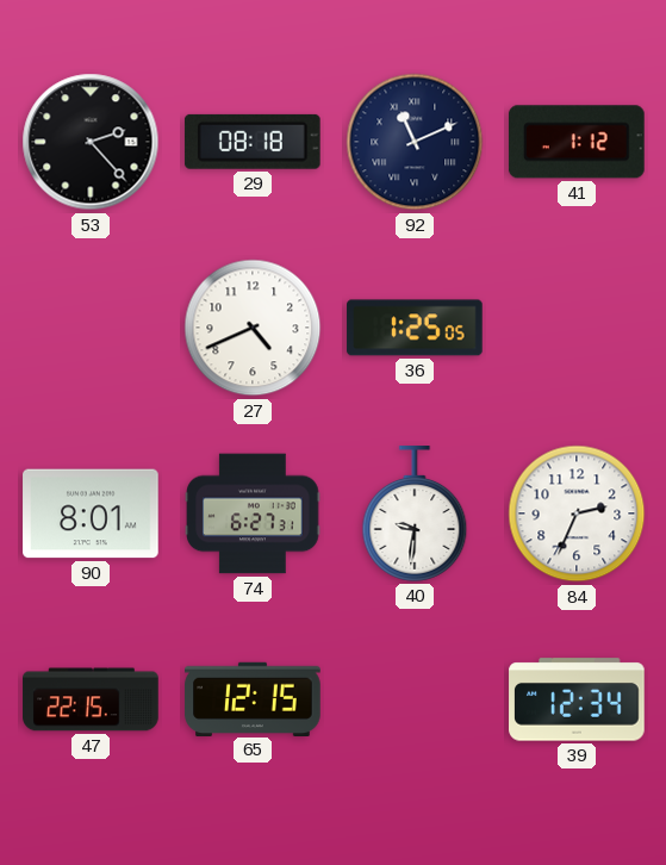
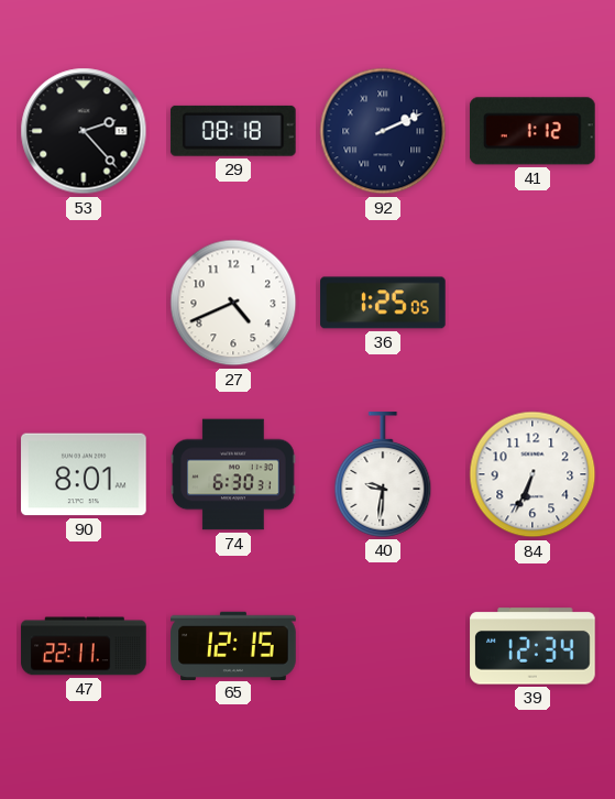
92: 11:11 -> 2:11 (383, 131)
74: 6:27 -> 6:30 (233, 474)
84: 2:34 -> 6:34 (532, 474)
47: 22:15 -> 22:11 (84, 646)
